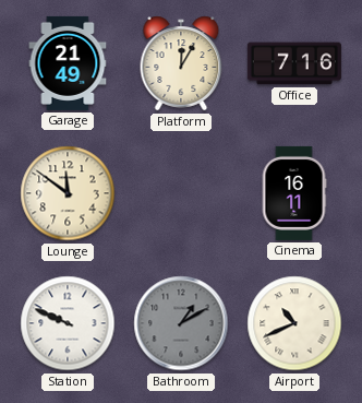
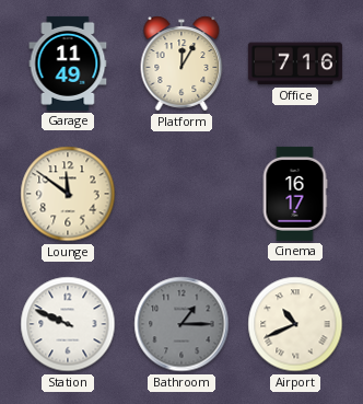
Garage: 21:49 -> 11:49 (68, 64)
Cinema: 16:11 -> 16:17 (295, 194)
Bathroom: 1:10 -> 1:15 (181, 324)
